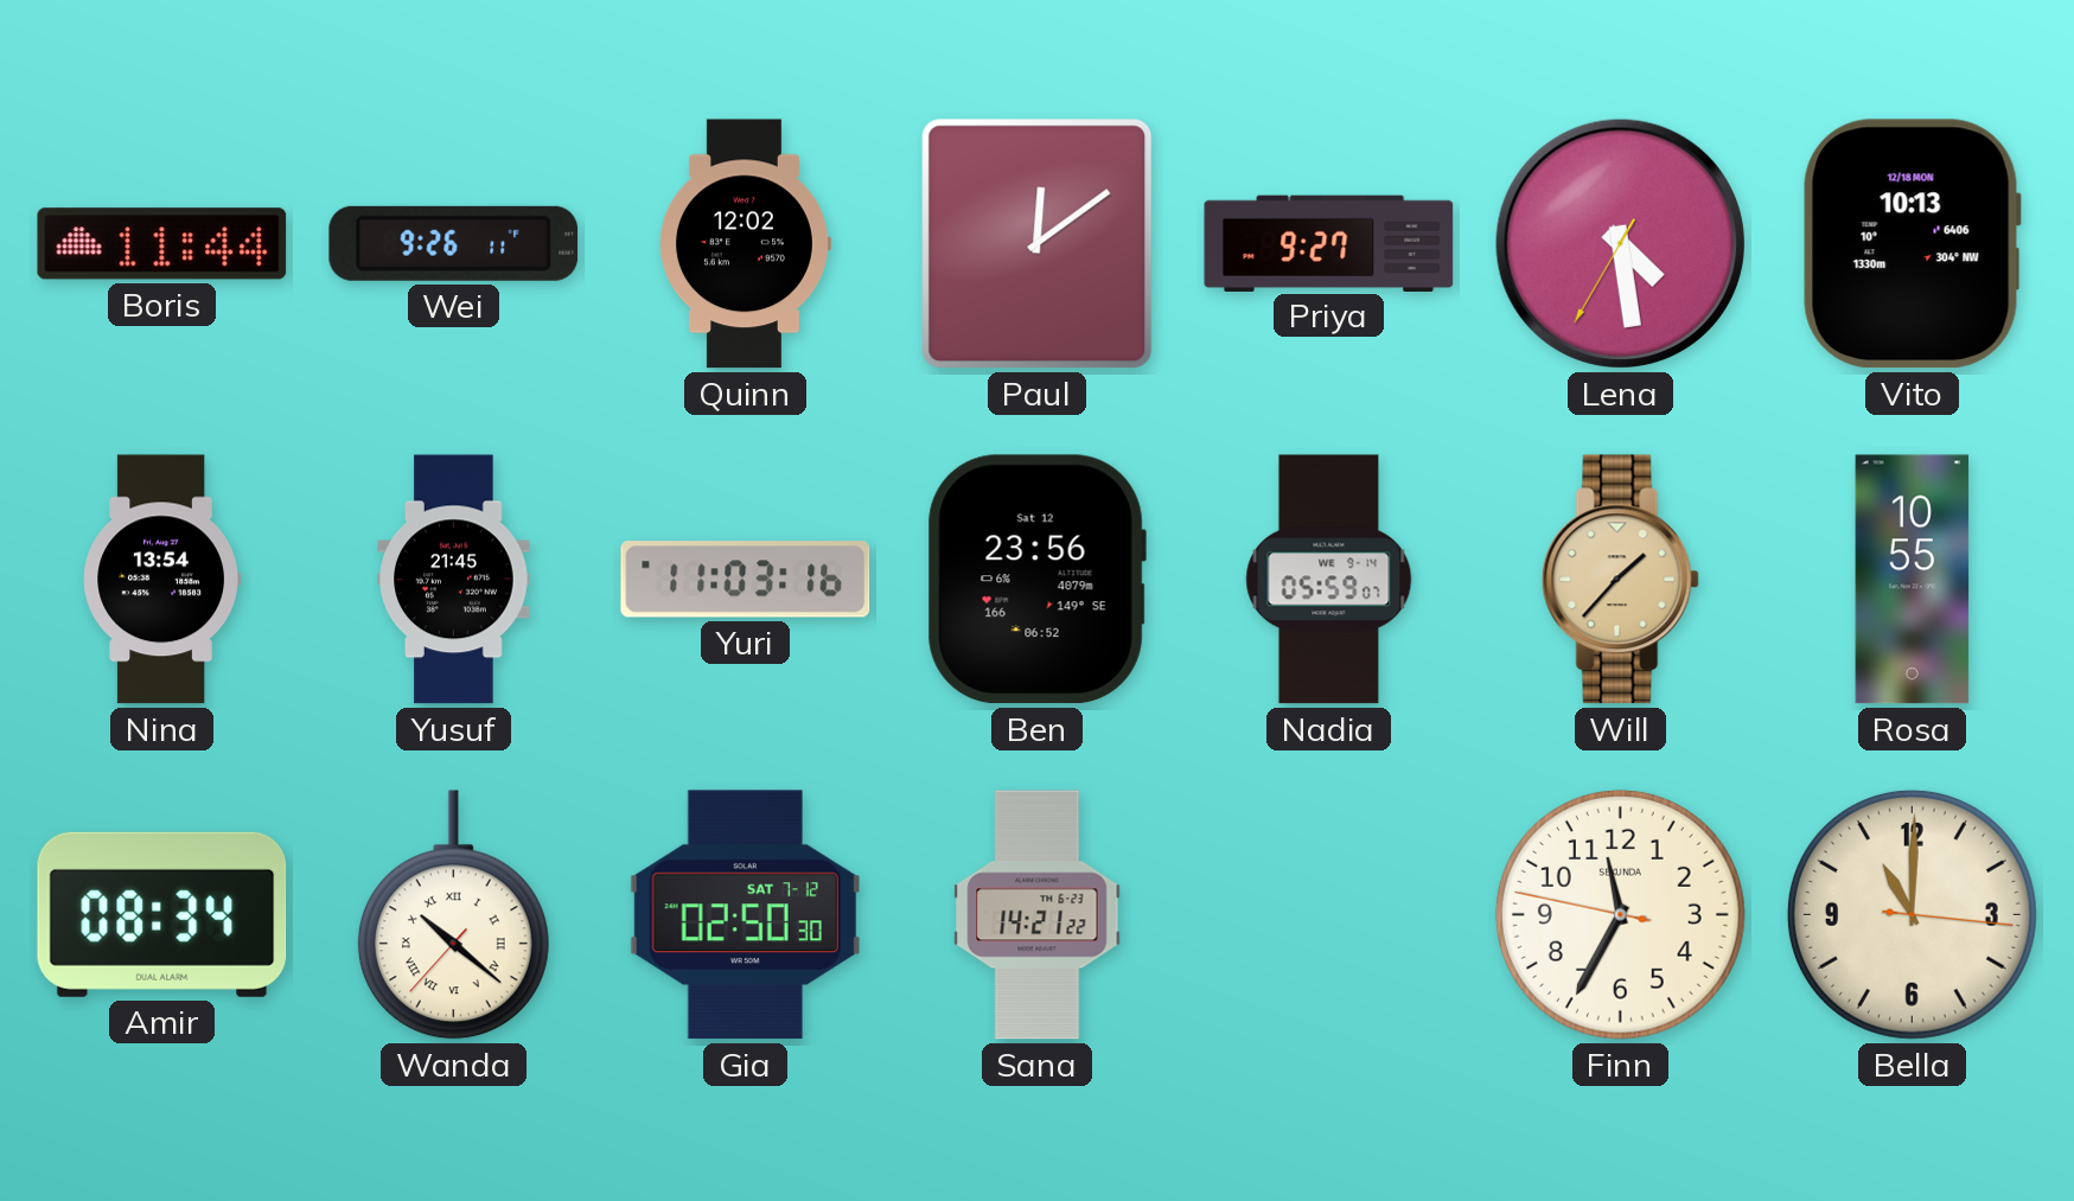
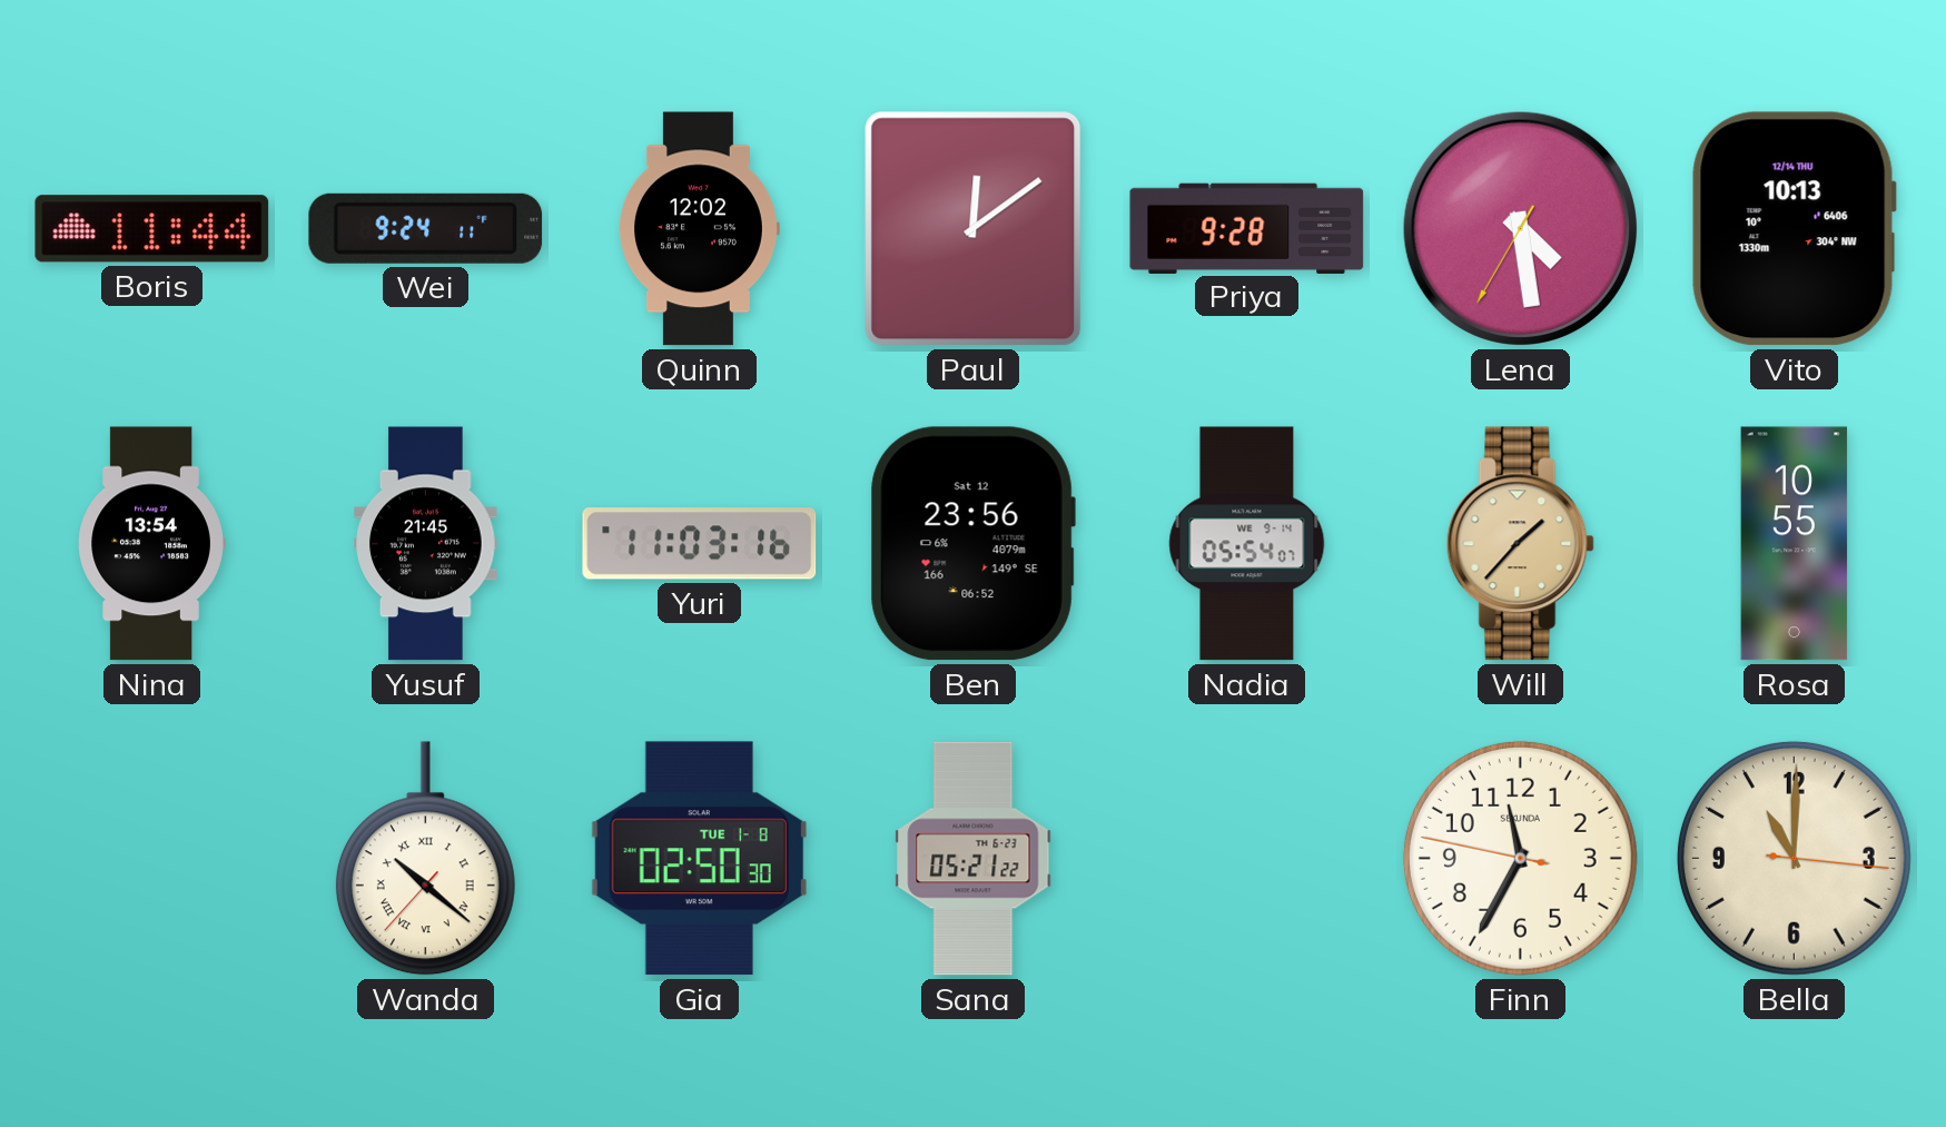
Wei: 9:26 -> 9:24 (426, 228)
Priya: 9:27 -> 9:28 (1247, 228)
Vito date: 12/18 MON -> 12/14 THU (1794, 229)
Nadia: 05:59 -> 05:54 (1247, 544)
Amir: 08:34 -> none (162, 914)
Gia date: SAT 7-12 -> TUE 1-8 (699, 859)
Sana: 14:21 -> 05:21 (974, 859)
